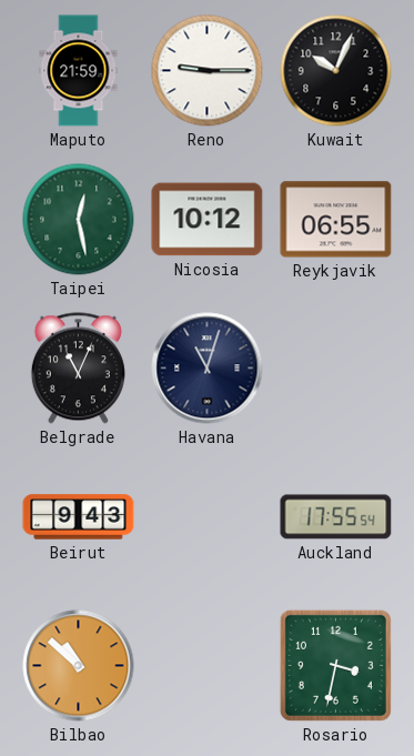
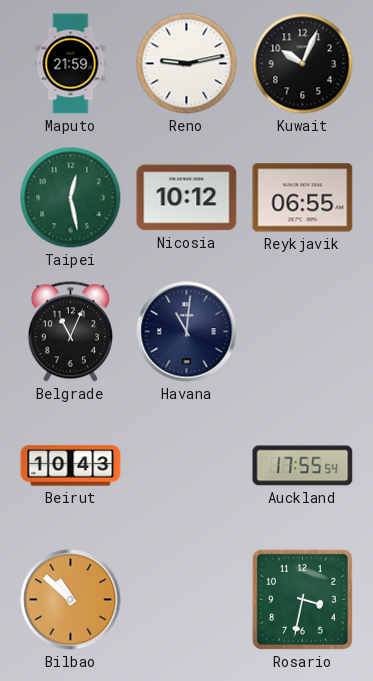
Reno: 9:15 -> 9:13 (187, 64)
Havana: 11:03 -> 11:01 (187, 332)
Beirut: 9:43 -> 10:43 (71, 466)
